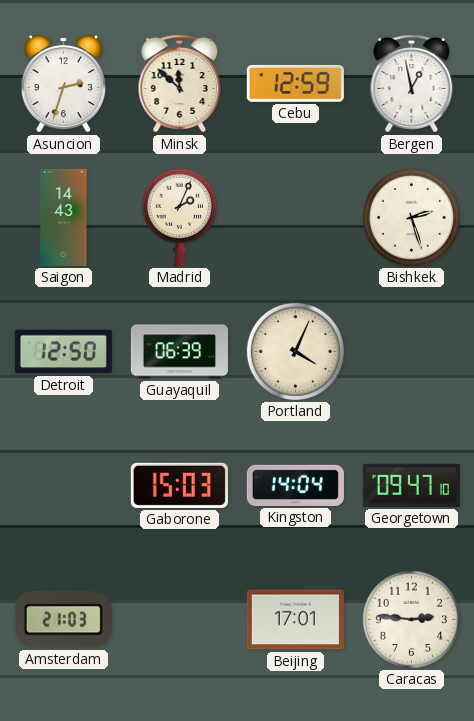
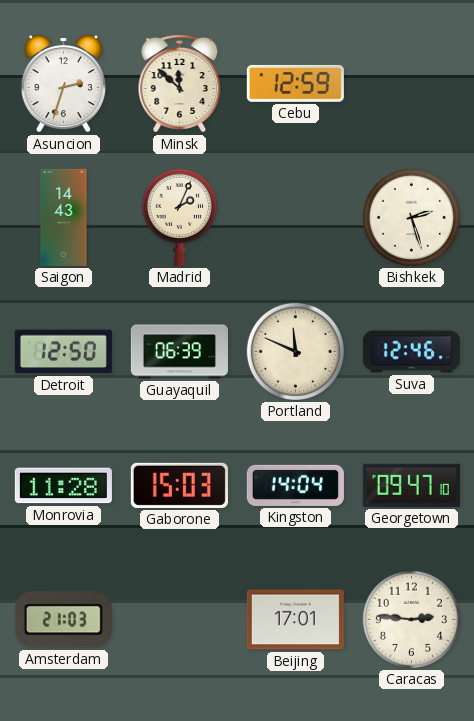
Bergen: 12:58 -> none (412, 84)
Portland: 4:04 -> 11:49 (295, 351)
Suva: none -> 12:46 (411, 352)
Monrovia: none -> 11:28 (63, 486)
